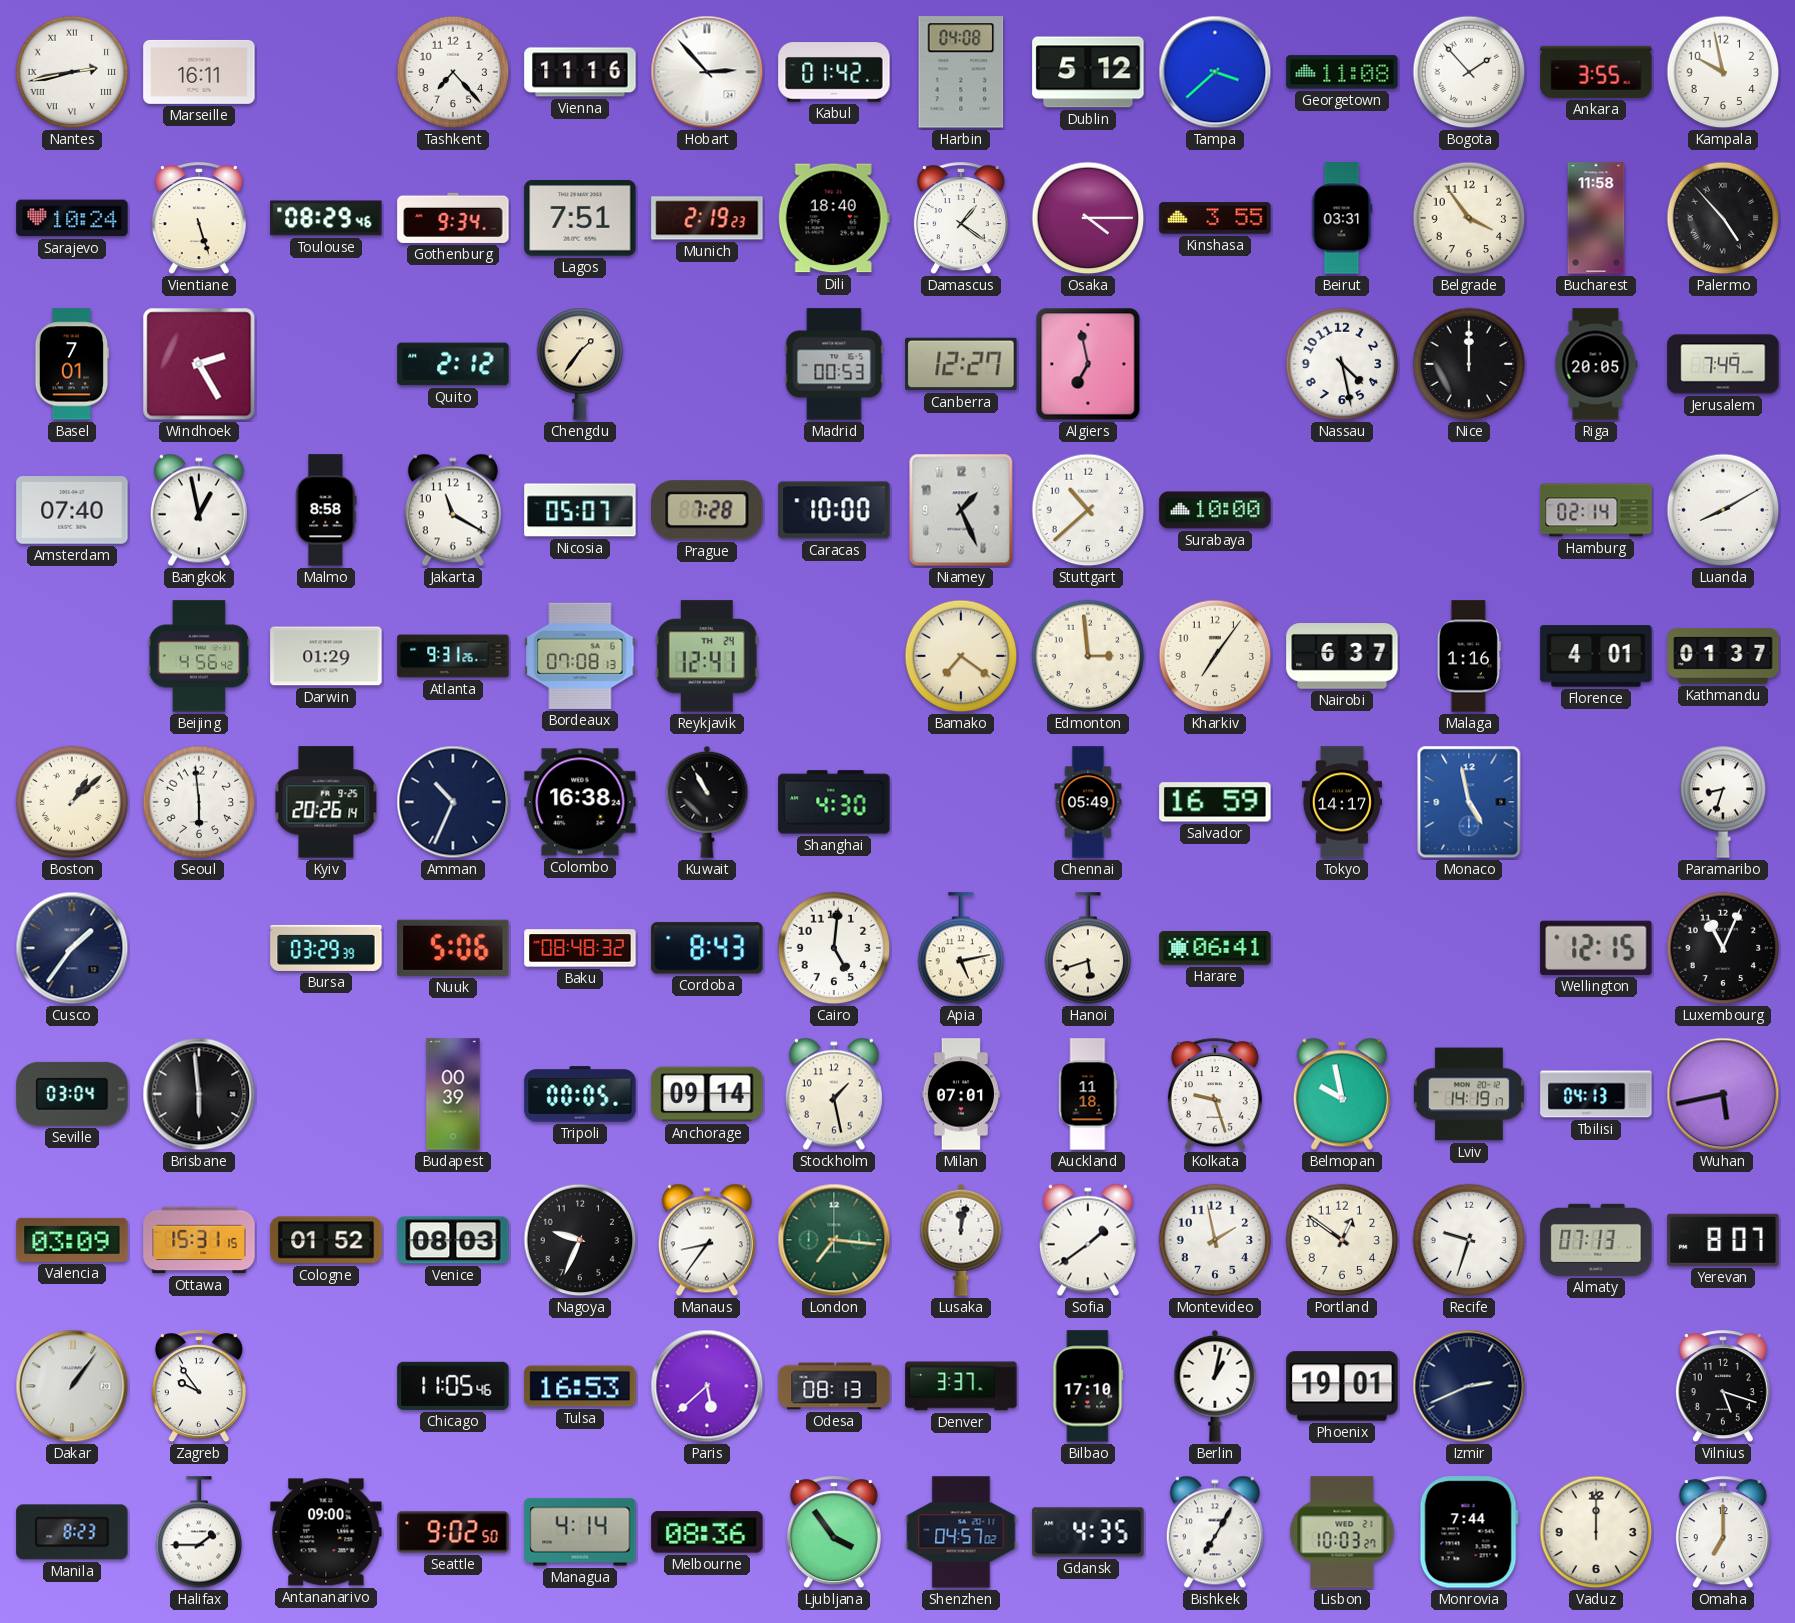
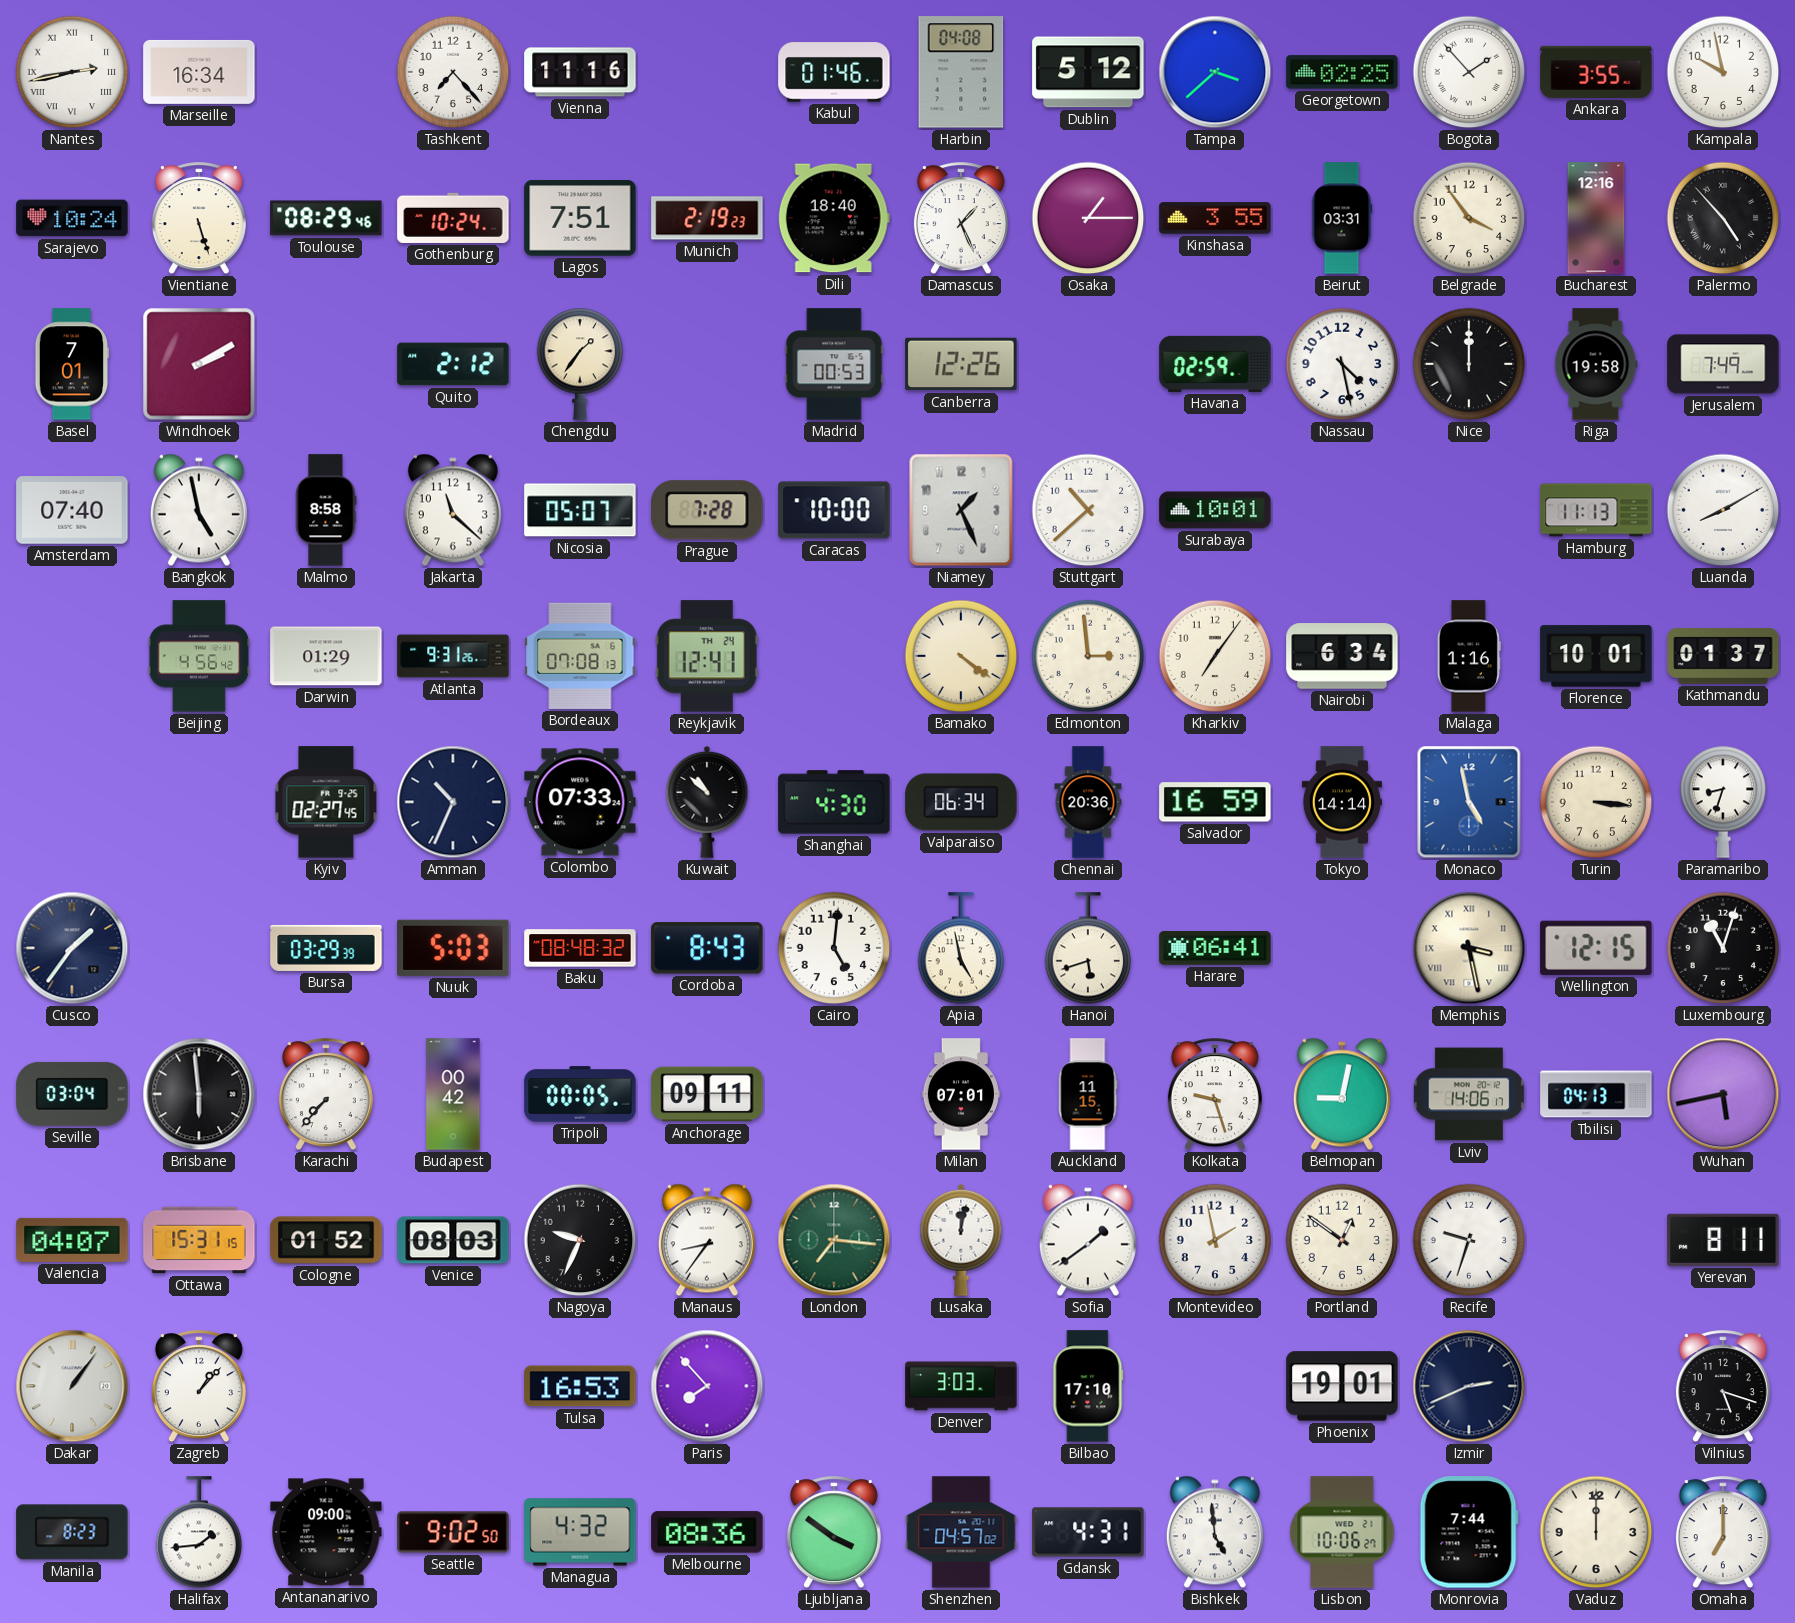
Marseille: 16:11 -> 16:34 (199, 72)
Hobart: 2:53 -> none (707, 72)
Kabul: 01:42 -> 01:46 (834, 72)
Georgetown: 11:08 -> 02:25 (1342, 72)
Gothenburg: 9:34 -> 10:24 (453, 218)
Damascus: 1:21 -> 1:26 (961, 219)
Osaka: 4:15 -> 1:15 (1088, 218)
Bucharest: 11:58 -> 12:16 (1596, 218)
Windhoek: 2:25 -> 2:10 (199, 364)
Canberra: 12:27 -> 12:26 (961, 364)
Algiers: 6:58 -> none (1088, 364)
Havana: none -> 02:59 (1215, 364)
Riga: 20:05 -> 19:58 (1596, 364)
Bangkok: 12:58 -> 4:58 (199, 510)
Jakarta: 11:20 -> 11:22 (453, 510)
Surabaya: 10:00 -> 10:01 (1215, 510)
Hamburg: 02:14 -> 11:13 (1596, 510)
Bamako: 7:21 -> 4:21 (961, 656)
Nairobi: 6:37 -> 6:34 (1342, 656)
Florence: 4:01 -> 10:01 (1596, 656)
Boston: 1:08 -> none (72, 802)
Seoul: 5:59 -> none (199, 802)
Kyiv: 20:26 -> 02:27 (326, 802)
Colombo: 16:38 -> 07:33 (580, 802)
Kuwait: 10:55 -> 10:52 (707, 802)
Valparaiso: none -> 06:34 (961, 802)
Chennai: 05:49 -> 20:36 (1088, 802)
Tokyo: 14:17 -> 14:14 (1342, 802)
Turin: none -> 3:16 (1596, 802)
Nuuk: 5:06 -> 5:03 (453, 948)
Apia: 5:13 -> 4:58 (961, 949)
Memphis: none -> 3:28 (1469, 948)
Luxembourg: 11:04 -> 11:03 (1723, 948)
Karachi: none -> 7:37 (326, 1095)
Budapest: 00:39 -> 00:42 (453, 1094)
Anchorage: 09:14 -> 09:11 (707, 1094)
Stockholm: 1:28 -> none (834, 1094)
Auckland: 11:18 -> 11:15 (1088, 1094)
Belmopan: 9:58 -> 9:02 (1342, 1094)
Lviv: 14:19 -> 14:06 (1469, 1094)
Valencia: 03:09 -> 04:07 (72, 1240)
Almaty: 07:13 -> none (1596, 1240)
Yerevan: 8:07 -> 8:11 (1723, 1240)
Zagreb: 9:54 -> 1:07 (199, 1387)
Chicago: 11:05 -> none (453, 1386)
Paris: 5:38 -> 7:53 (707, 1386)
Odesa: 08:13 -> none (834, 1386)
Denver: 3:37 -> 3:03 (961, 1386)
Berlin: 1:02 -> none (1215, 1386)
Halifax: 1:45 -> 1:44 (199, 1533)
Managua: 4:14 -> 4:32 (580, 1532)
Ljubljana: 3:54 -> 3:51 (834, 1533)
Gdansk: 4:35 -> 4:31 (1088, 1532)
Bishkek: 7:05 -> 4:59 (1215, 1532)
Lisbon: 10:03 -> 10:06 (1342, 1532)
